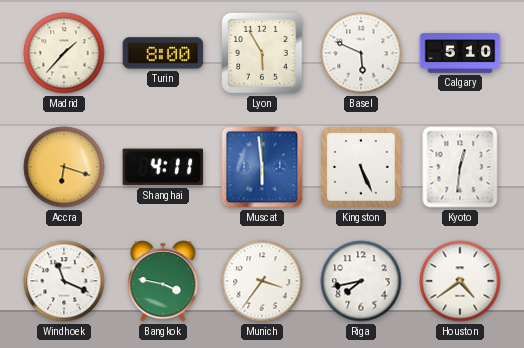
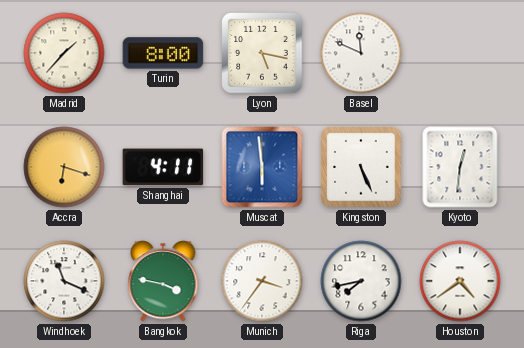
Lyon: 5:55 -> 5:17 (262, 53)
Basel: 5:49 -> 11:49 (361, 53)
Calgary: 5:10 -> none (460, 53)
